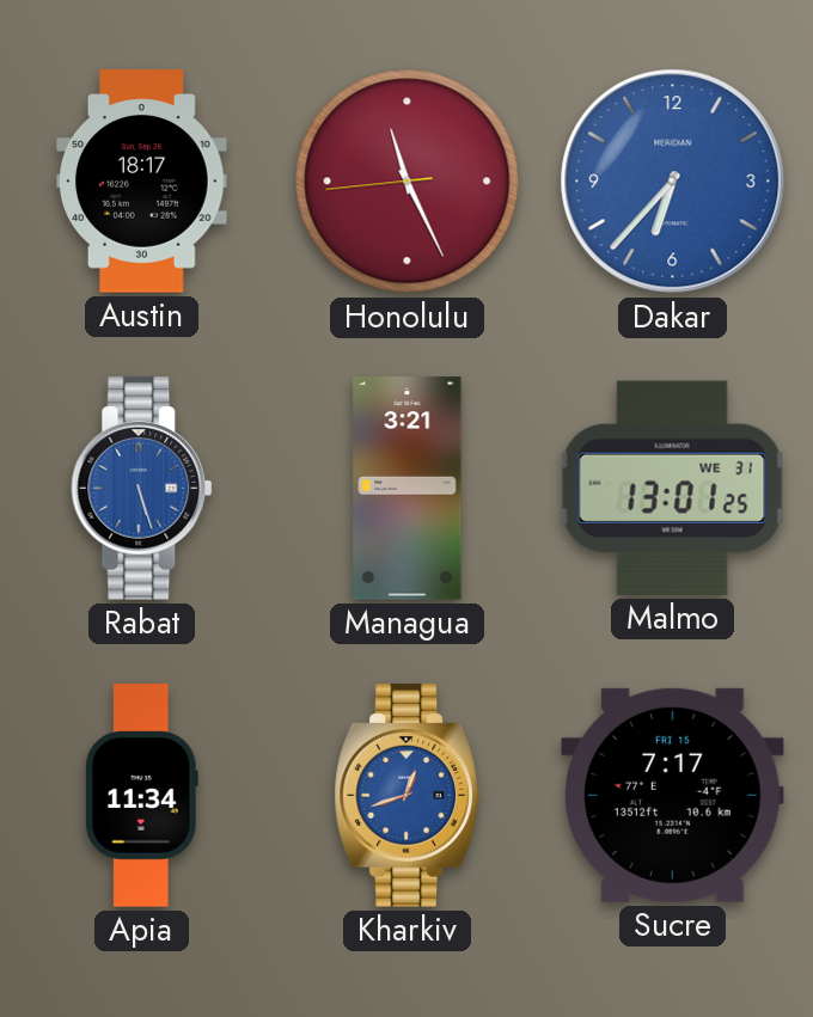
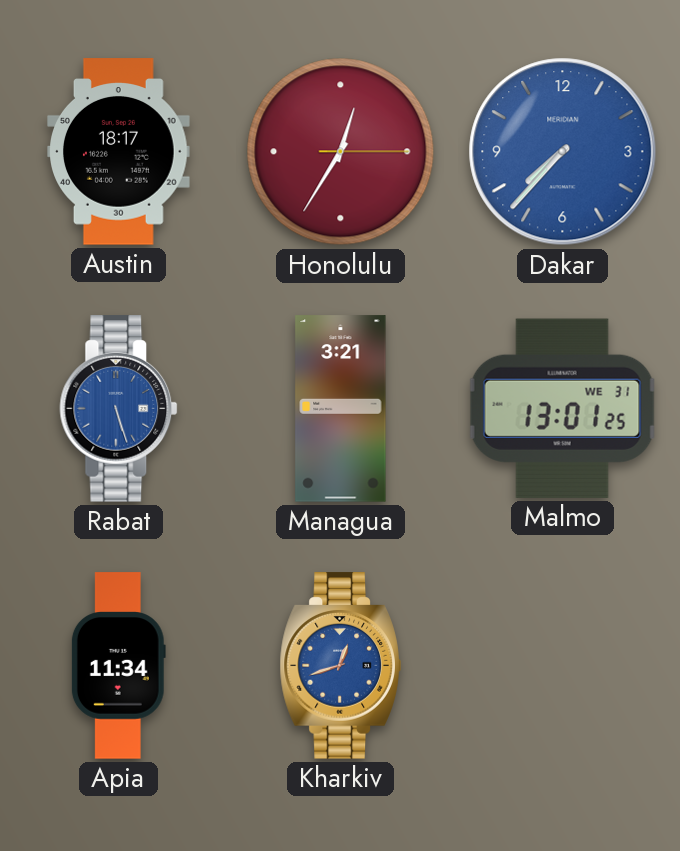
Honolulu: 11:25 -> 12:35 (341, 152)
Dakar: 6:37 -> 7:37 (563, 152)
Sucre: 7:17 -> none (673, 795)
